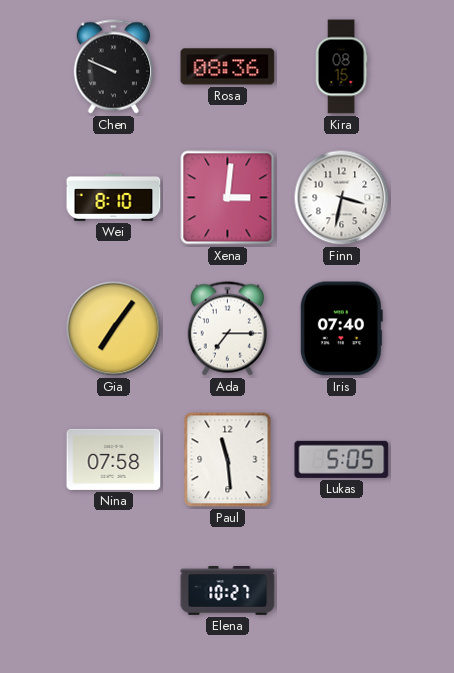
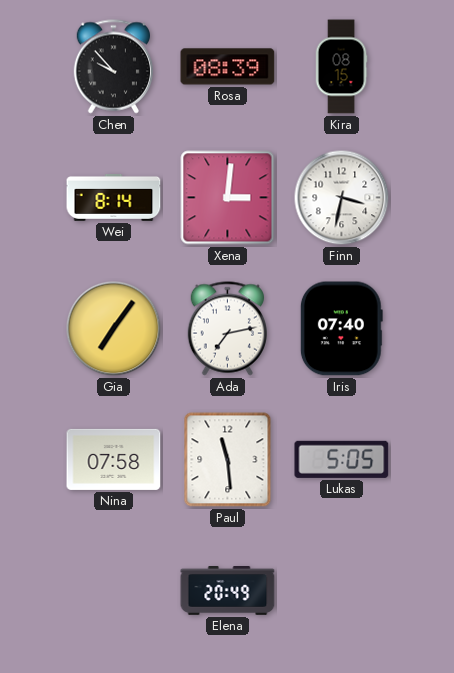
Chen: 9:49 -> 9:53 (113, 67)
Rosa: 08:36 -> 08:39 (228, 67)
Wei: 8:10 -> 8:14 (114, 197)
Ada: 7:15 -> 7:13 (227, 329)
Elena: 10:27 -> 20:49 (228, 591)
